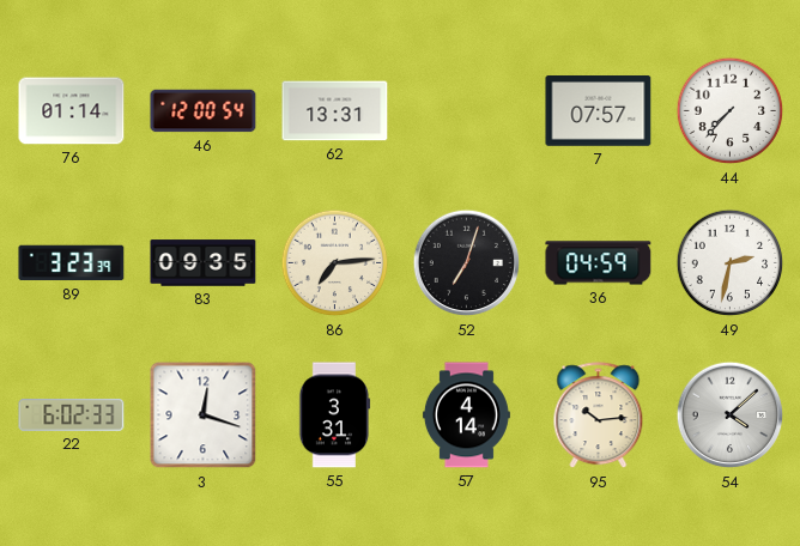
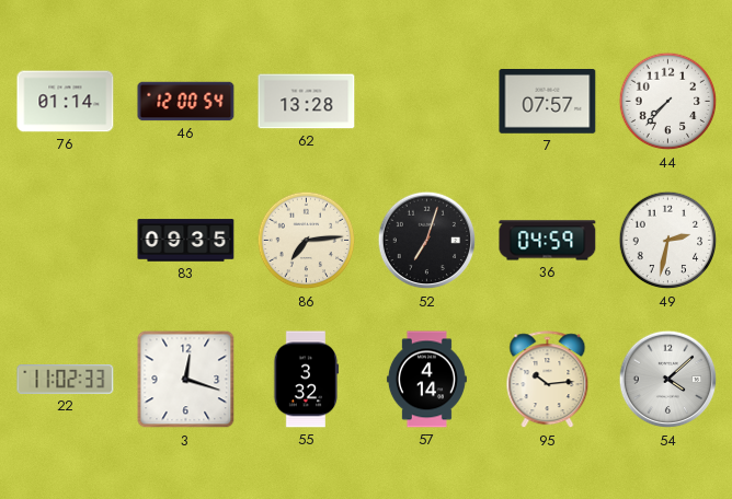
62: 13:31 -> 13:28 (307, 102)
89: 3:23 -> none (72, 263)
22: 6:02 -> 11:02 (66, 379)
55: 3:31 -> 3:32 (306, 380)
